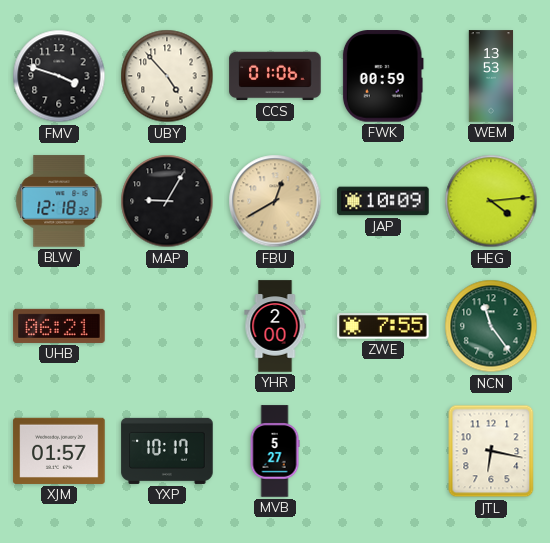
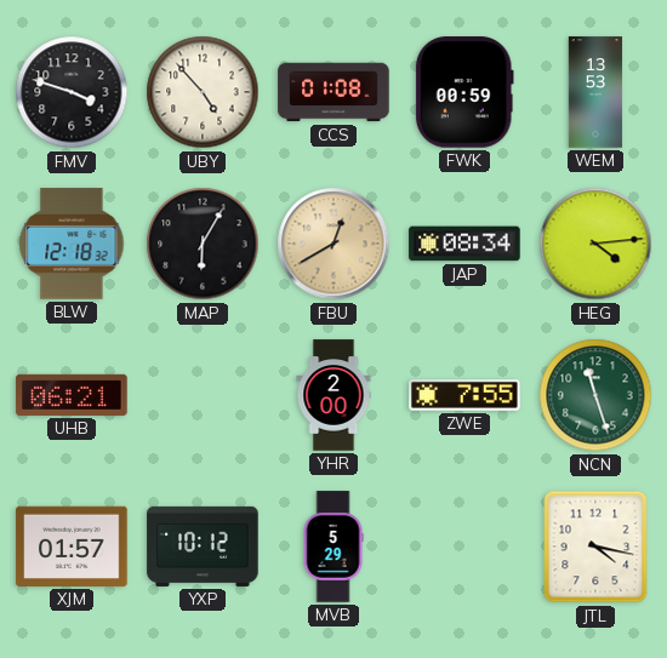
CCS: 01:06 -> 01:08 (333, 92)
MAP: 9:05 -> 6:05 (203, 244)
JAP: 10:09 -> 08:34 (464, 244)
NCN: 11:24 -> 11:27 (595, 395)
YXP: 10:17 -> 10:12 (203, 547)
MVB: 5:27 -> 5:29 (333, 547)
JTL: 6:17 -> 4:17 (595, 547)
